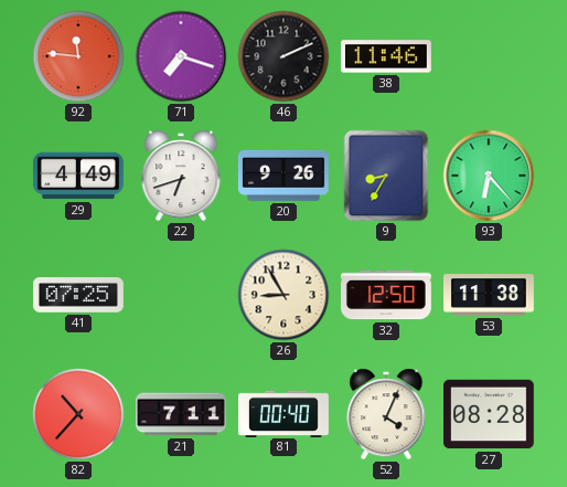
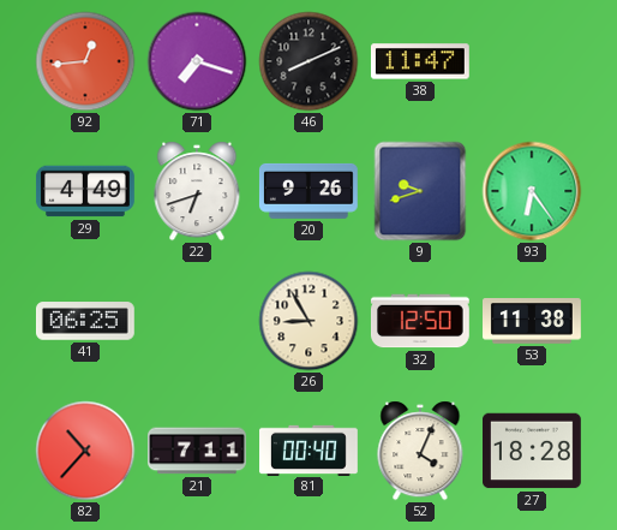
92: 11:46 -> 12:44 (85, 61)
46: 2:11 -> 8:11 (308, 61)
38: 11:46 -> 11:47 (420, 61)
9: 8:35 -> 9:42 (420, 191)
93: 6:23 -> 6:24 (532, 191)
41: 07:25 -> 06:25 (85, 321)
27: 08:28 -> 18:28 (533, 451)
